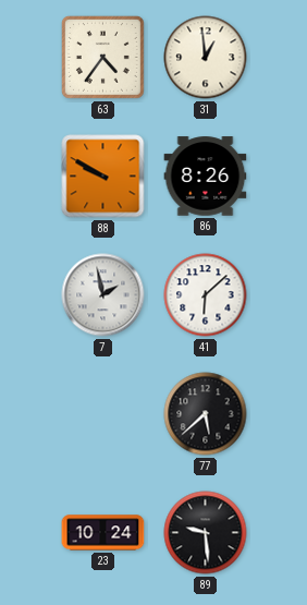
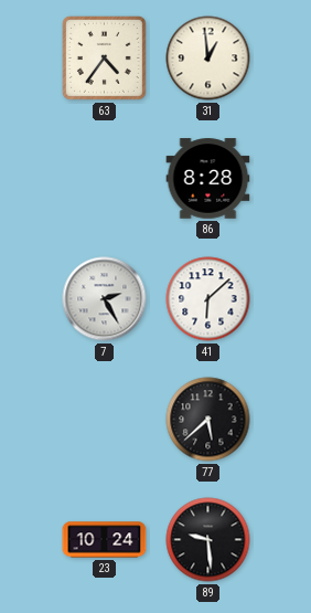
88: 9:50 -> none (103, 177)
86: 8:26 -> 8:28 (208, 179)
7: 1:58 -> 2:25 (105, 299)
